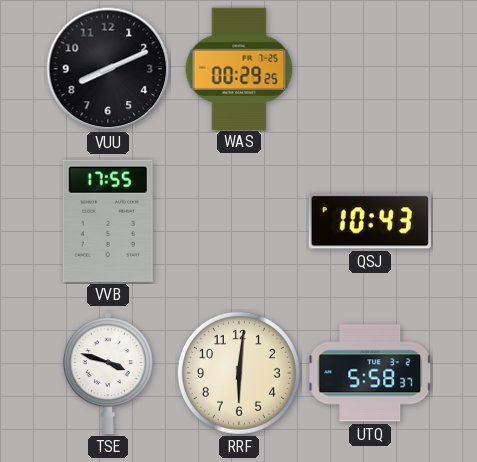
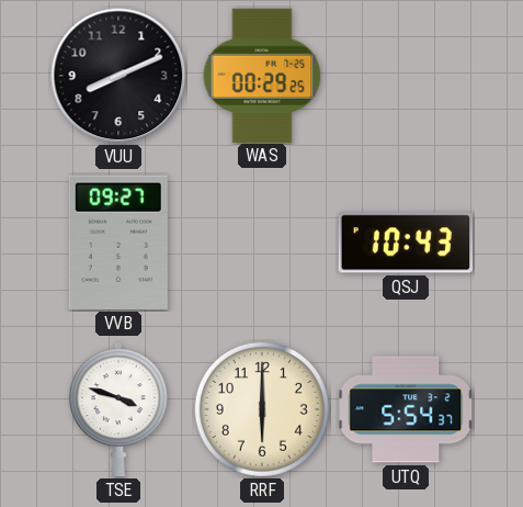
VVB: 17:55 -> 09:27 (118, 243)
RRF: 6:01 -> 6:00 (262, 409)
UTQ: 5:58 -> 5:54 (406, 409)
